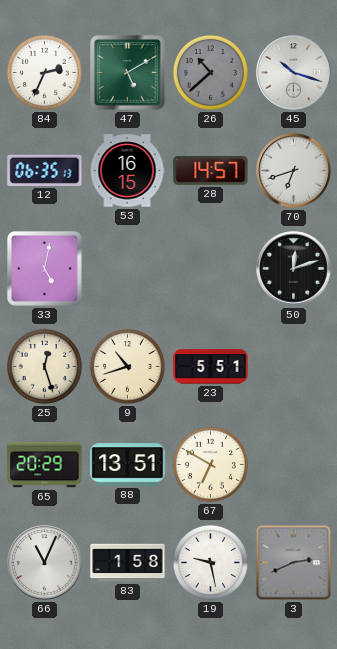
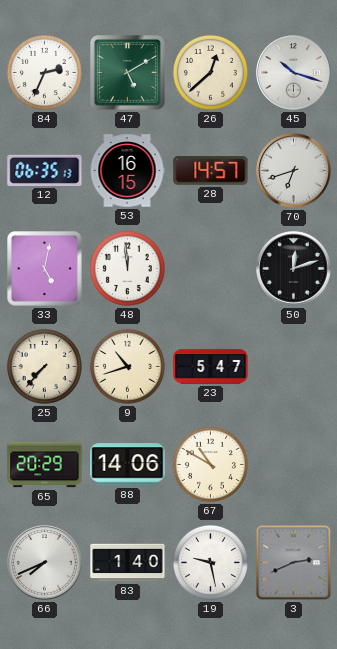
26: 10:38 -> 12:38 (210, 72)
26 dial: grey -> cream (210, 72)
48: none -> 11:59 (127, 268)
25: 12:27 -> 7:37 (44, 366)
23: 5:51 -> 5:47 (211, 367)
88: 13:51 -> 14:06 (128, 465)
67: 6:50 -> 10:50 (210, 464)
66: 11:04 -> 7:41 (45, 563)
83: 1:58 -> 1:40 (128, 563)
